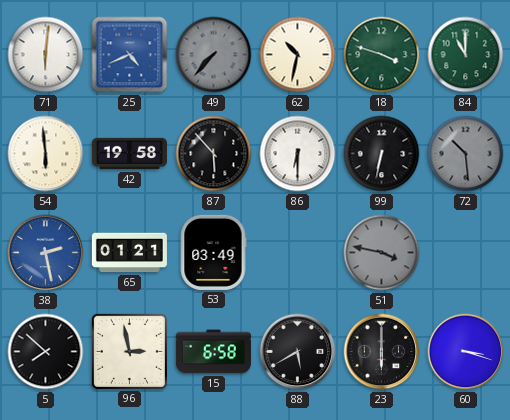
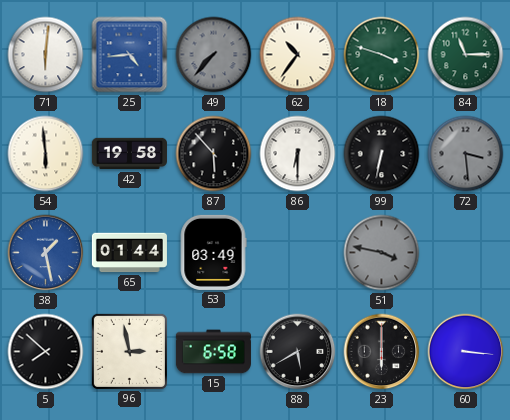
25: 4:41 -> 4:44 (130, 55)
62: 10:32 -> 10:36 (298, 55)
84: 11:00 -> 11:15 (466, 55)
72: 10:29 -> 3:29 (466, 154)
38: 2:28 -> 1:28 (46, 253)
65: 01:21 -> 01:44 (129, 253)
60: 3:18 -> 3:16 (466, 352)
